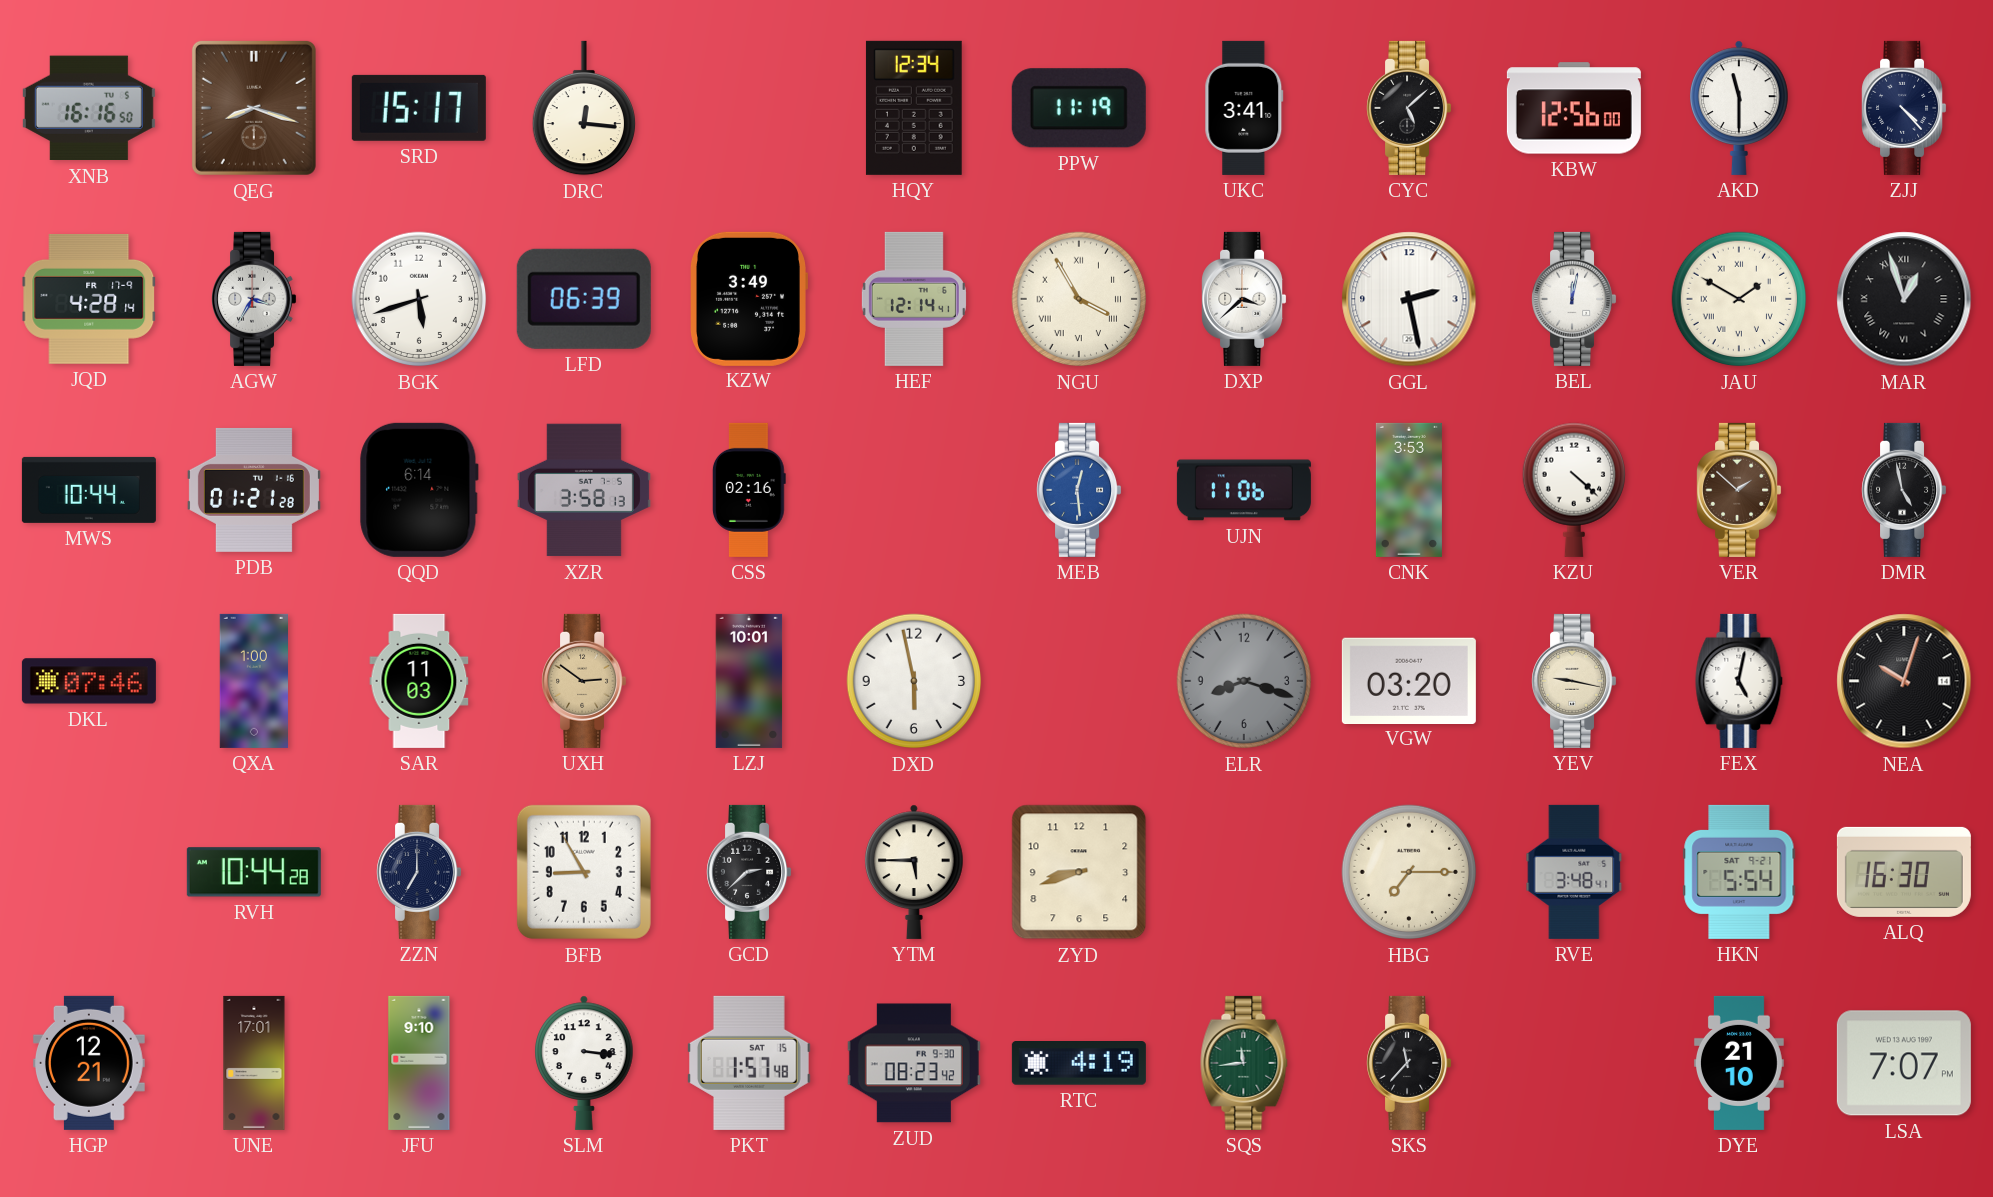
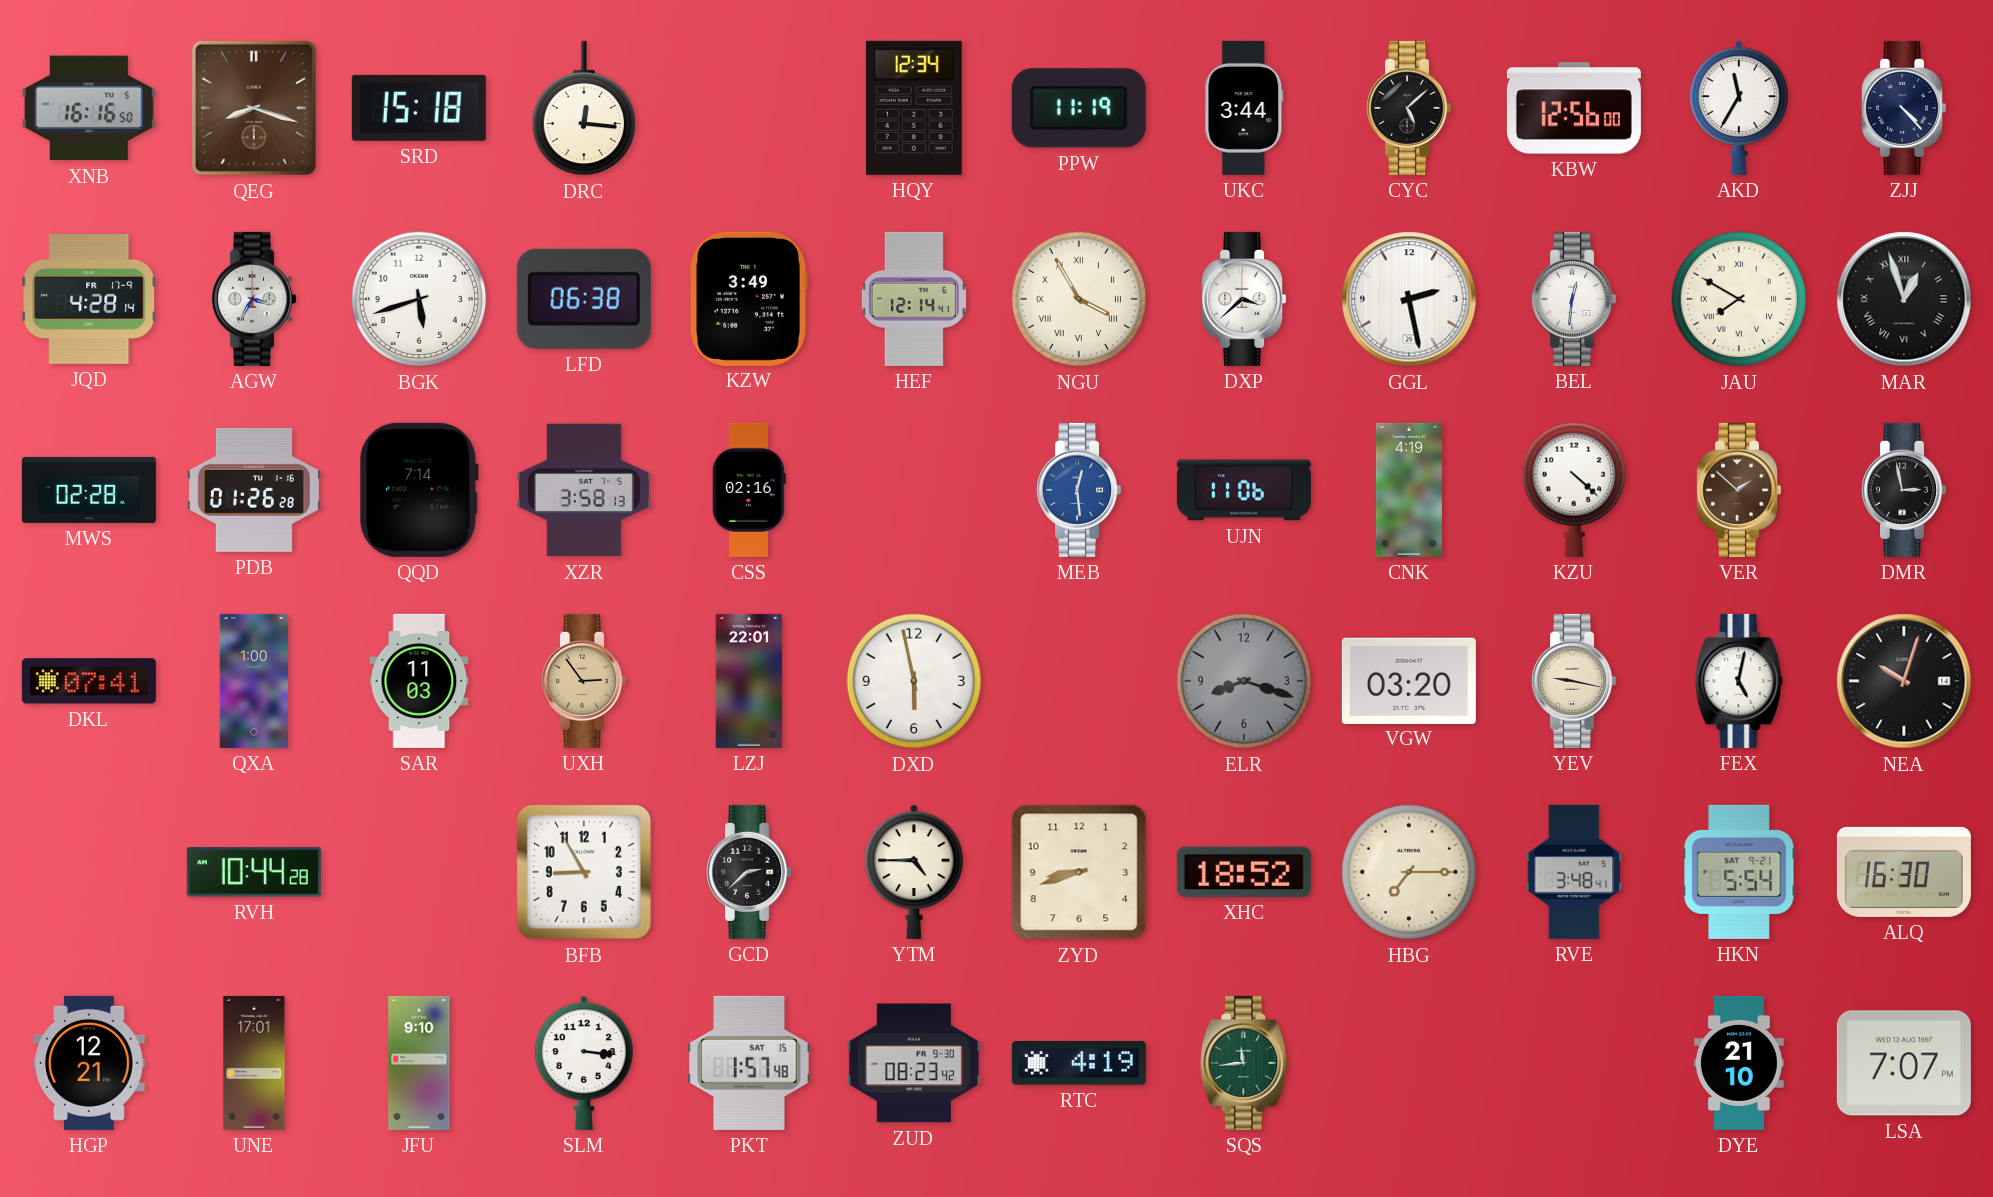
SRD: 15:17 -> 15:18 (419, 108)
UKC: 3:41 -> 3:44 (1244, 108)
AKD: 11:30 -> 11:35 (1739, 108)
LFD: 06:39 -> 06:38 (584, 299)
BEL: 12:02 -> 12:31 (1574, 299)
JAU: 1:50 -> 7:50 (1739, 299)
MWS: 10:44 -> 02:28 (89, 490)
PDB: 01:21 -> 01:26 (254, 490)
QQD: 6:14 -> 7:14 (419, 490)
CNK: 3:53 -> 4:19 (1409, 490)
DMR: 4:58 -> 2:58 (1904, 490)
DKL: 07:46 -> 07:41 (89, 681)
UXH: 2:51 -> 2:54 (584, 681)
LZJ: 10:01 -> 22:01 (749, 681)
ZZN: 7:00 -> none (419, 872)
YTM: 5:45 -> 4:45 (914, 872)
XHC: none -> 18:52 (1244, 872)
SKS: 11:37 -> none (1409, 1063)
